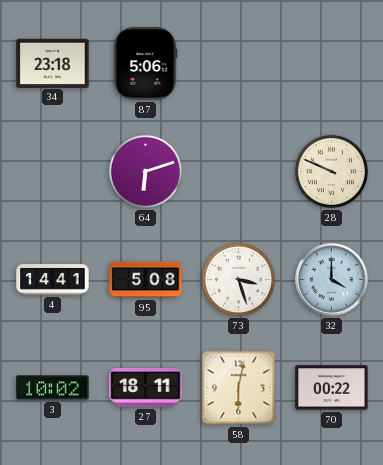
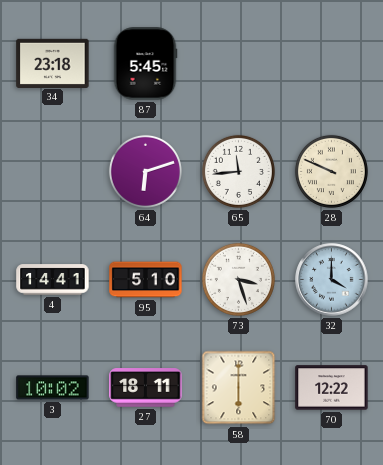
87: 5:06 -> 5:45 (145, 64)
65: none -> 11:44 (238, 171)
95: 5:08 -> 5:10 (146, 280)
58: 6:02 -> 6:00 (239, 388)
70: 00:22 -> 12:22 (332, 388)
